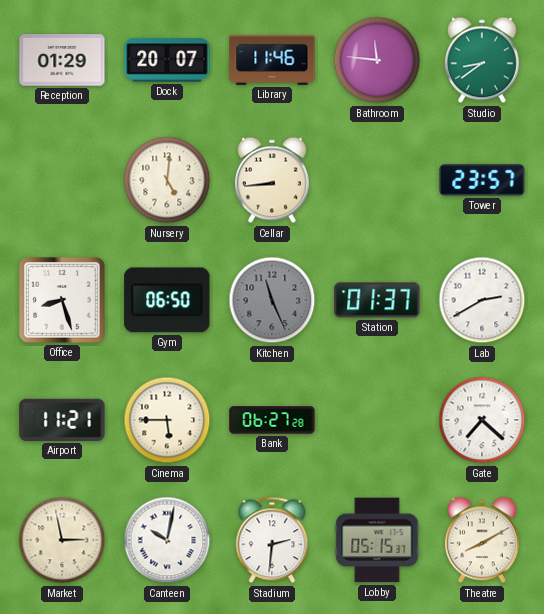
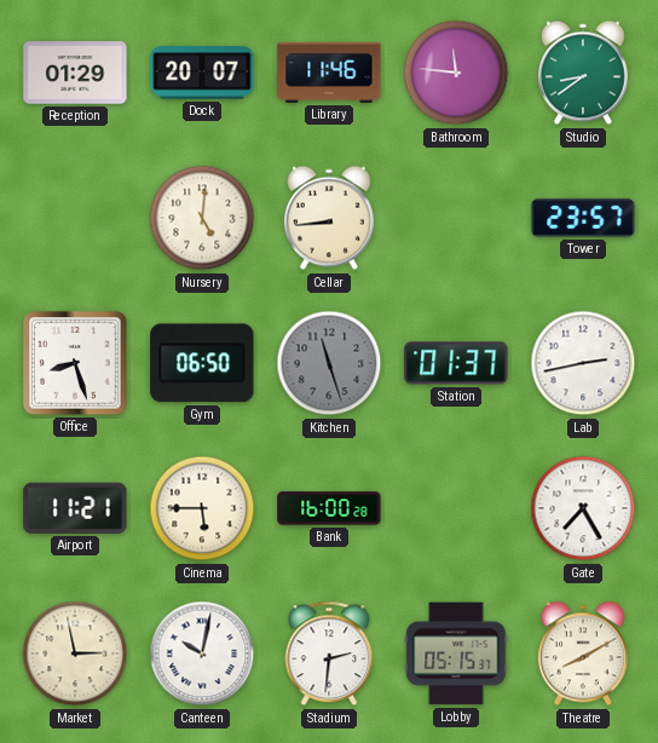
Kitchen: 11:26 -> 11:27 (329, 363)
Lab: 2:40 -> 2:43 (583, 363)
Bank: 06:27 -> 16:00 (329, 508)
Gate: 7:22 -> 7:25 (583, 508)
